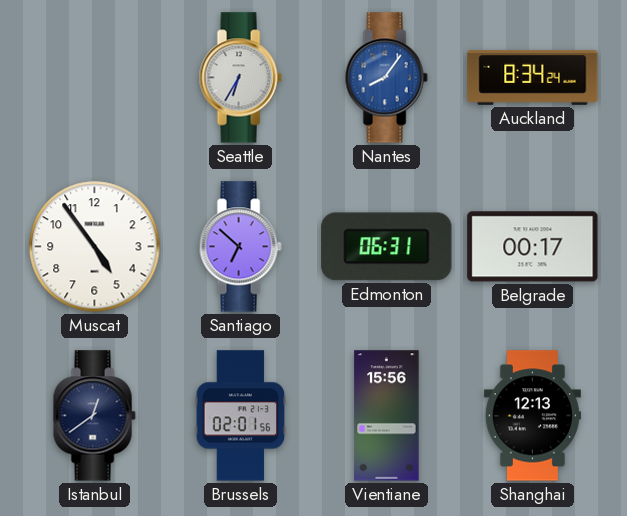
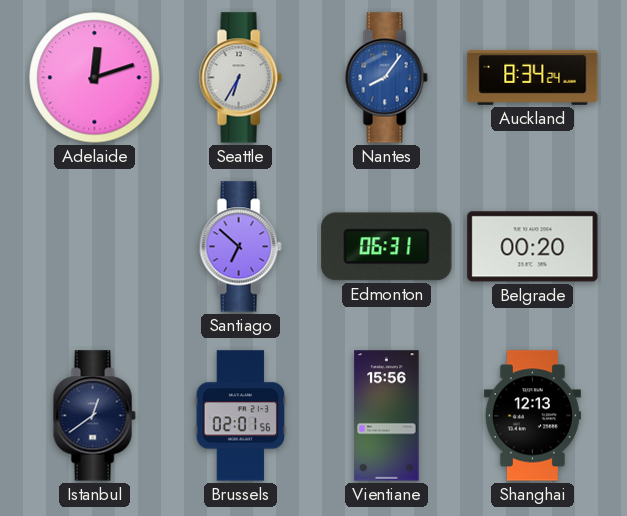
Adelaide: none -> 12:12 (95, 78)
Muscat: 4:54 -> none (95, 247)
Belgrade: 00:17 -> 00:20 (533, 247)
